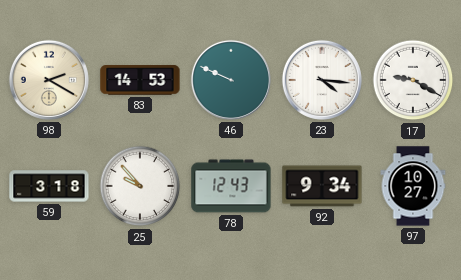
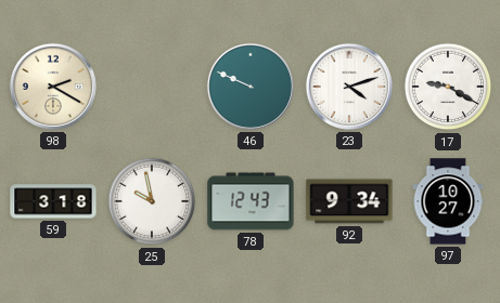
83: 14:53 -> none (140, 80)
23: 4:16 -> 4:12 (349, 87)
25: 9:53 -> 9:58 (152, 201)
